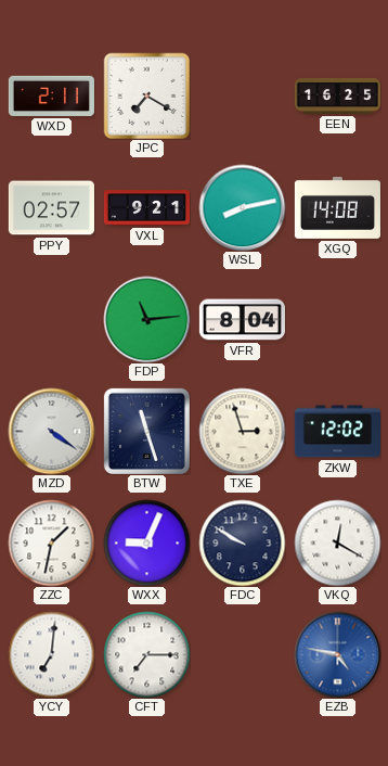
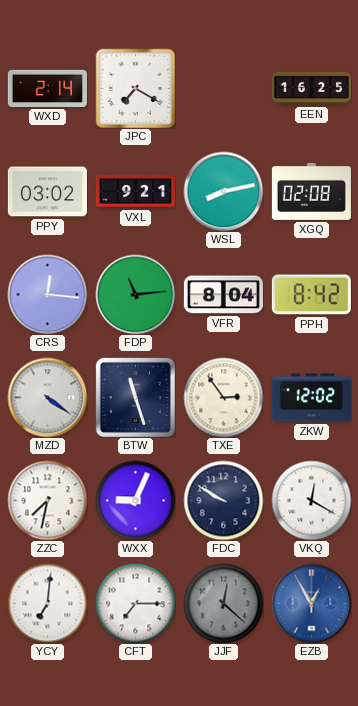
WXD: 2:11 -> 2:14 (47, 88)
PPY: 02:57 -> 03:02 (47, 192)
XGQ: 14:08 -> 02:08 (311, 191)
CRS: none -> 12:16 (47, 294)
PPH: none -> 8:42 (311, 295)
TXE: 2:57 -> 2:54 (223, 397)
ZZC: 1:32 -> 7:32 (47, 500)
JJF: none -> 12:22 (223, 603)
EZB: 4:47 -> 12:55 (311, 603)
